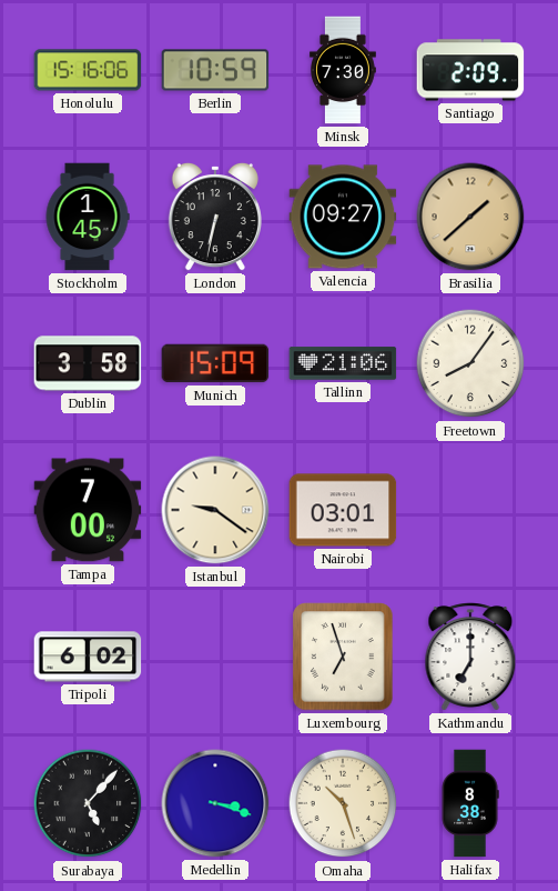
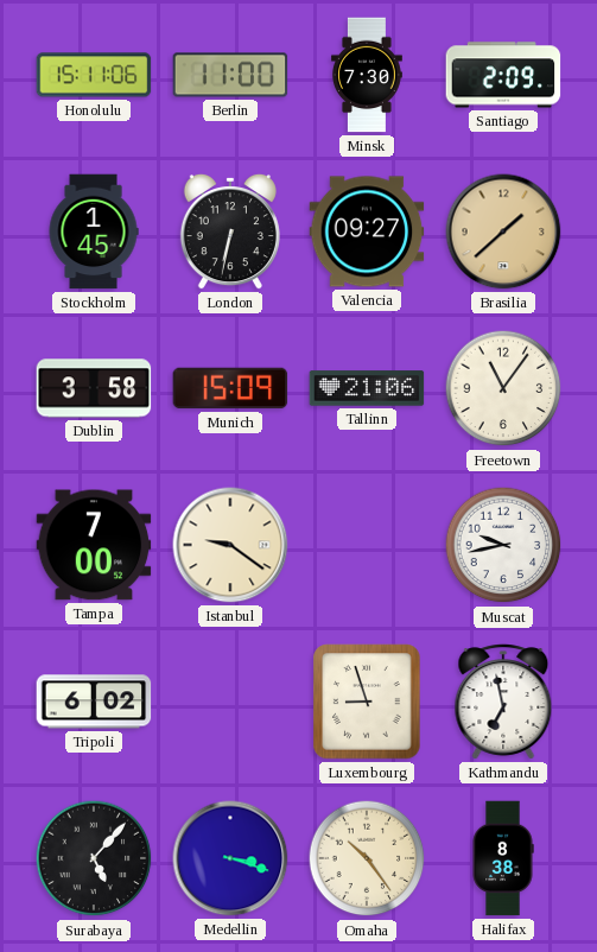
Honolulu: 15:16 -> 15:11 (94, 75)
Berlin: 10:59 -> 11:00 (230, 75)
Freetown: 8:06 -> 11:06 (503, 388)
Nairobi: 03:01 -> none (343, 510)
Muscat: none -> 9:43 (503, 545)
Luxembourg: 6:57 -> 8:57 (367, 702)
Kathmandu: 7:00 -> 6:58 (503, 702)
Omaha: 10:27 -> 10:24 (367, 858)
